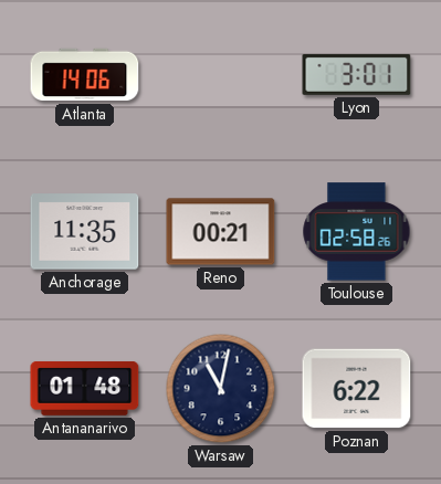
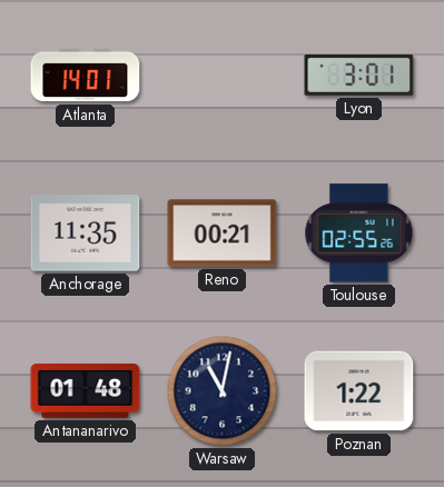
Atlanta: 14:06 -> 14:01 (86, 76)
Toulouse: 02:58 -> 02:55 (359, 233)
Poznan: 6:22 -> 1:22 (359, 391)
